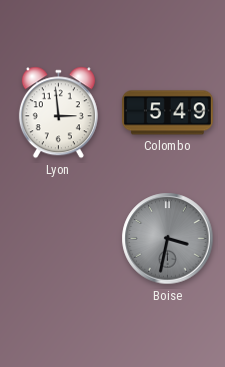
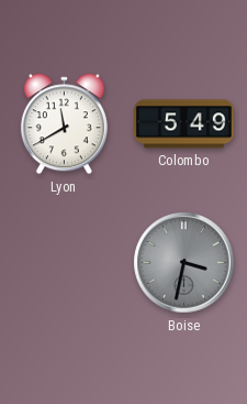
Lyon: 2:59 -> 11:40 (64, 124)
